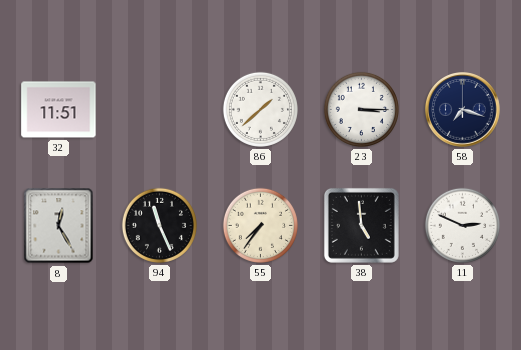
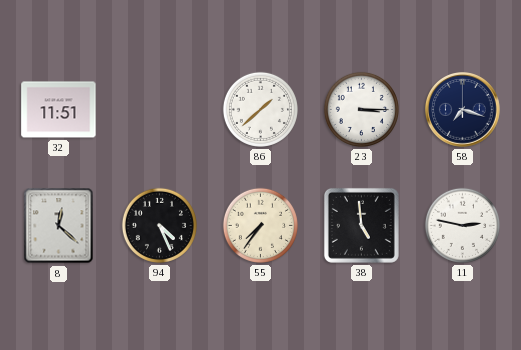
8: 12:25 -> 12:22 (59, 226)
94: 11:26 -> 4:26 (159, 225)
11: 2:49 -> 2:47 (462, 225)
